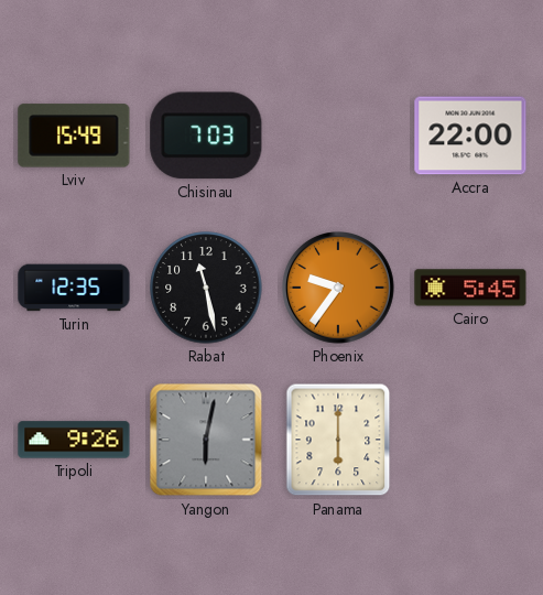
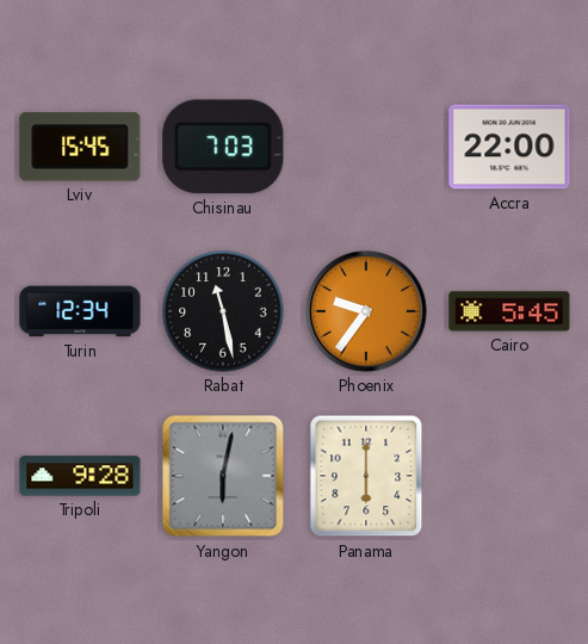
Lviv: 15:49 -> 15:45 (80, 147)
Turin: 12:35 -> 12:34 (80, 311)
Tripoli: 9:26 -> 9:28 (80, 476)
